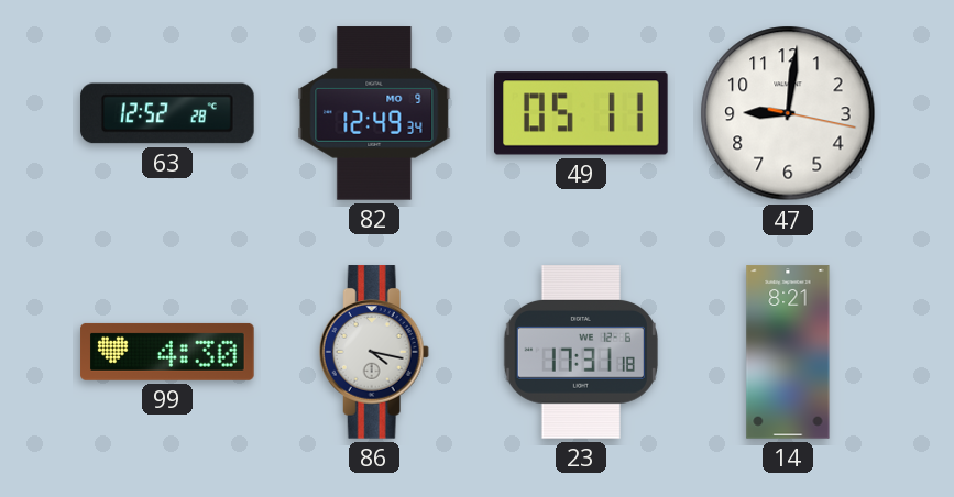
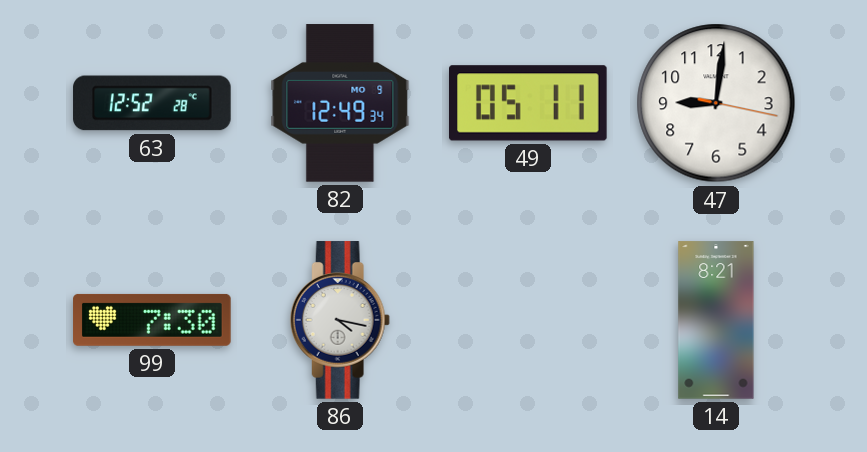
99: 4:30 -> 7:30 (152, 320)
23: 17:31 -> none (581, 352)
